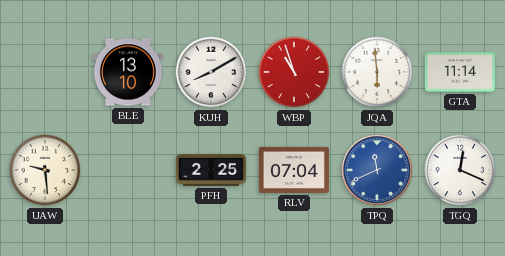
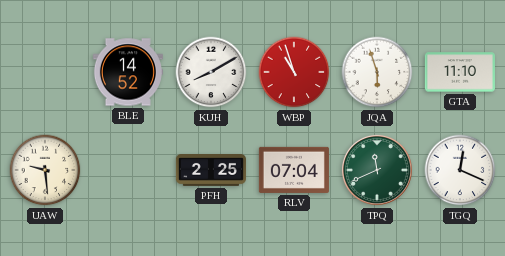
BLE: 13:10 -> 14:52 (128, 72)
JQA: 5:59 -> 5:57 (377, 72)
GTA: 11:14 -> 11:10 (460, 72)
TPQ dial: blue -> green (377, 170)
